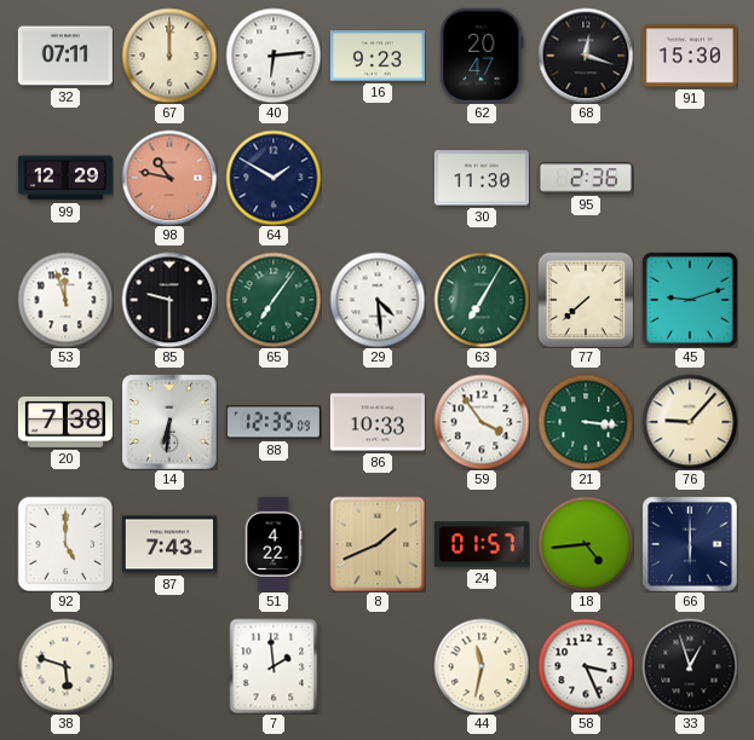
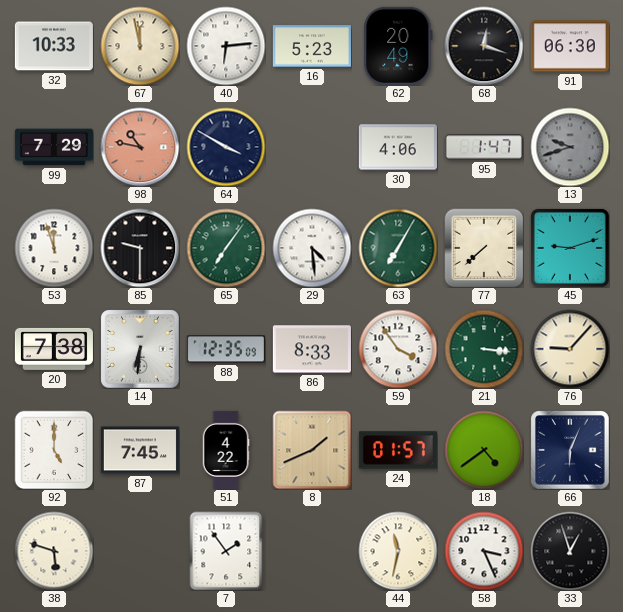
32: 07:11 -> 10:33 (54, 46)
67: 12:00 -> 11:58 (140, 46)
16: 9:23 -> 5:23 (312, 46)
62: 20:47 -> 20:49 (398, 46)
91: 15:30 -> 06:30 (570, 46)
99: 12:29 -> 7:29 (54, 147)
64: 1:50 -> 3:50 (226, 147)
30: 11:30 -> 4:06 (398, 147)
95: 2:36 -> 1:47 (484, 147)
13: none -> 9:42 (570, 147)
86: 10:33 -> 8:33 (312, 349)
87: 7:43 -> 7:45 (140, 450)
18: 4:44 -> 4:39 (484, 450)
66: 6:00 -> 6:04 (570, 450)
7: 1:59 -> 1:54 (226, 551)
